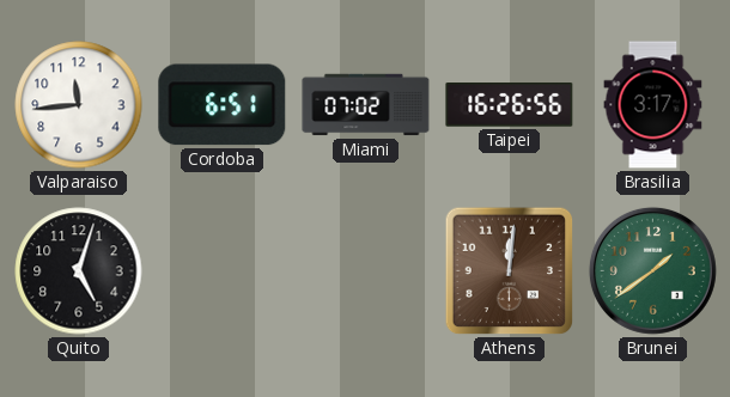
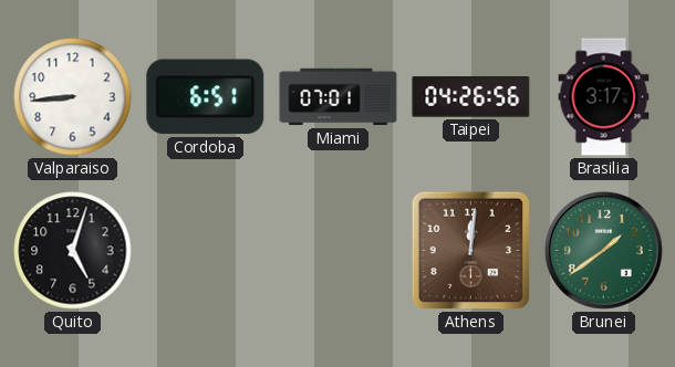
Valparaiso: 11:44 -> 8:44 (73, 97)
Miami: 07:02 -> 07:01 (339, 97)
Taipei: 16:26 -> 04:26 (471, 97)
